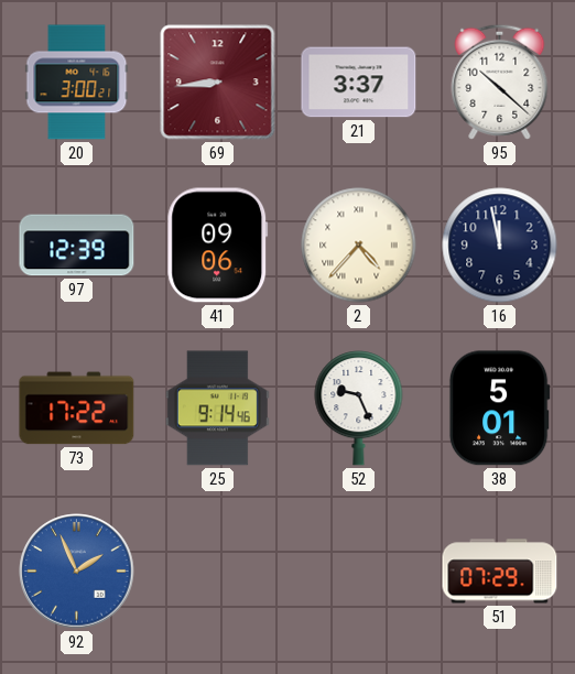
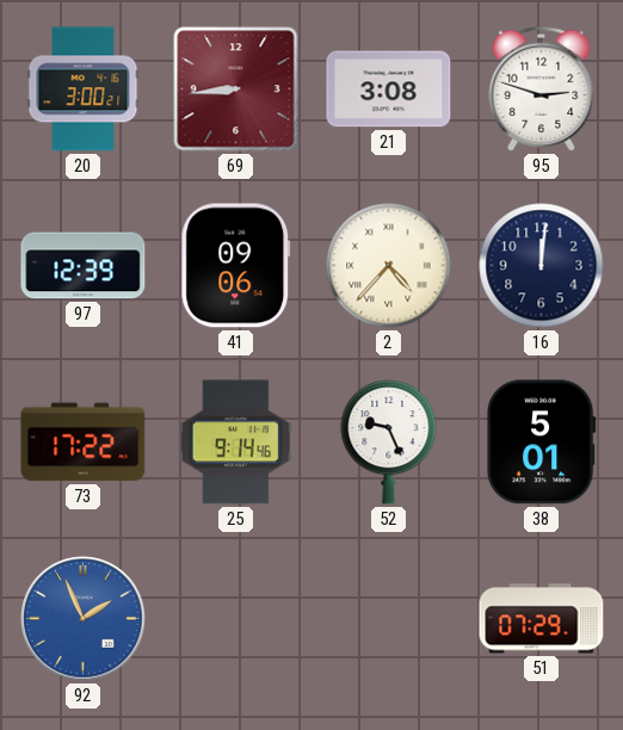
21: 3:37 -> 3:08 (389, 89)
95: 10:22 -> 2:48 (542, 88)
16: 11:58 -> 12:01 (542, 266)
